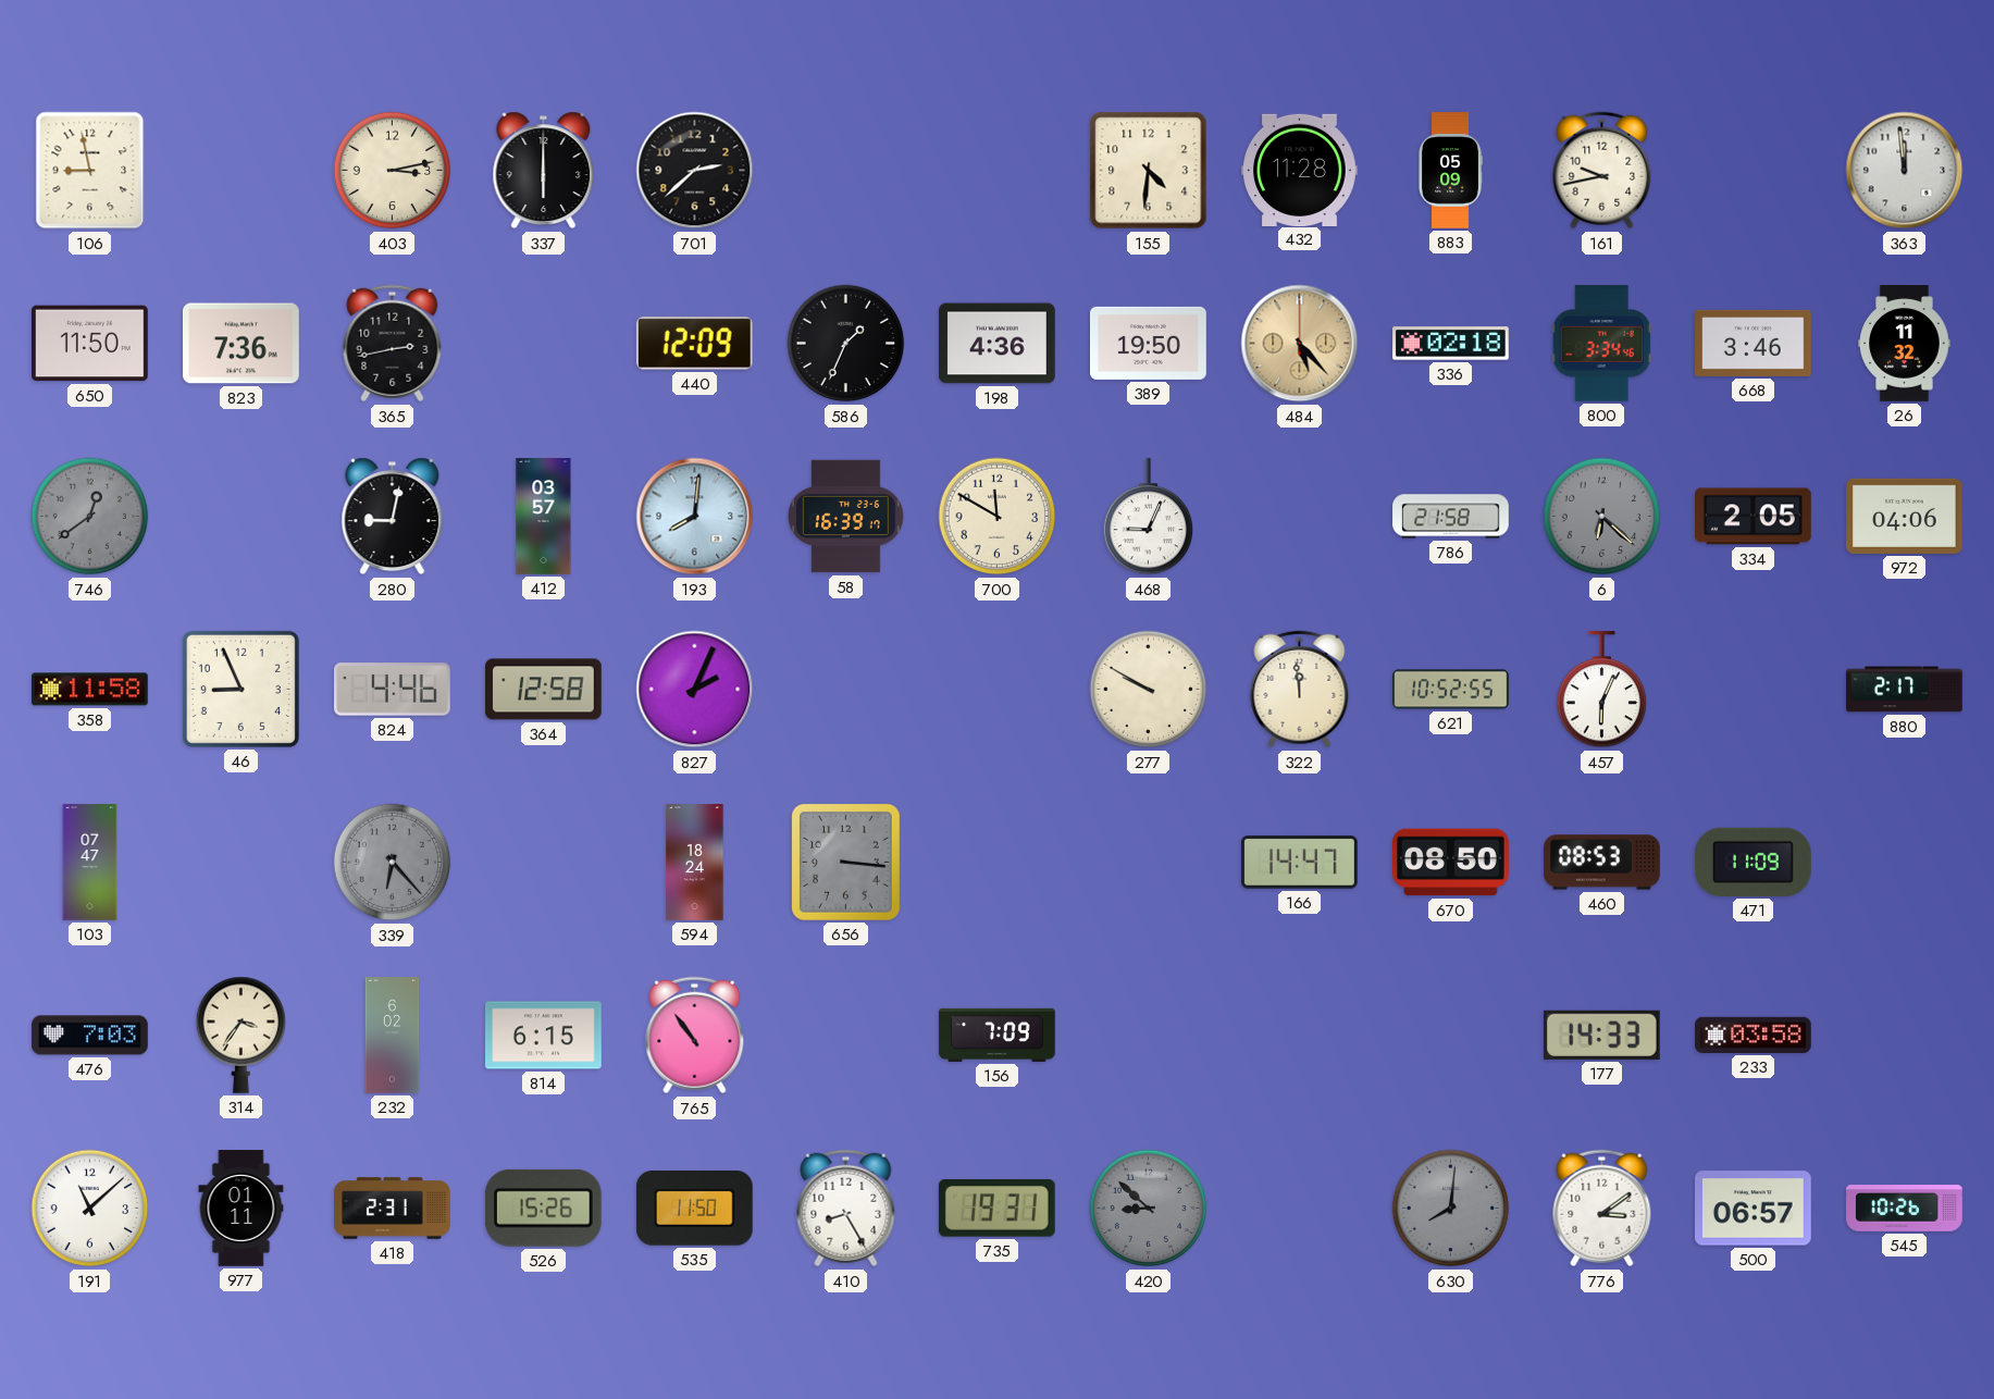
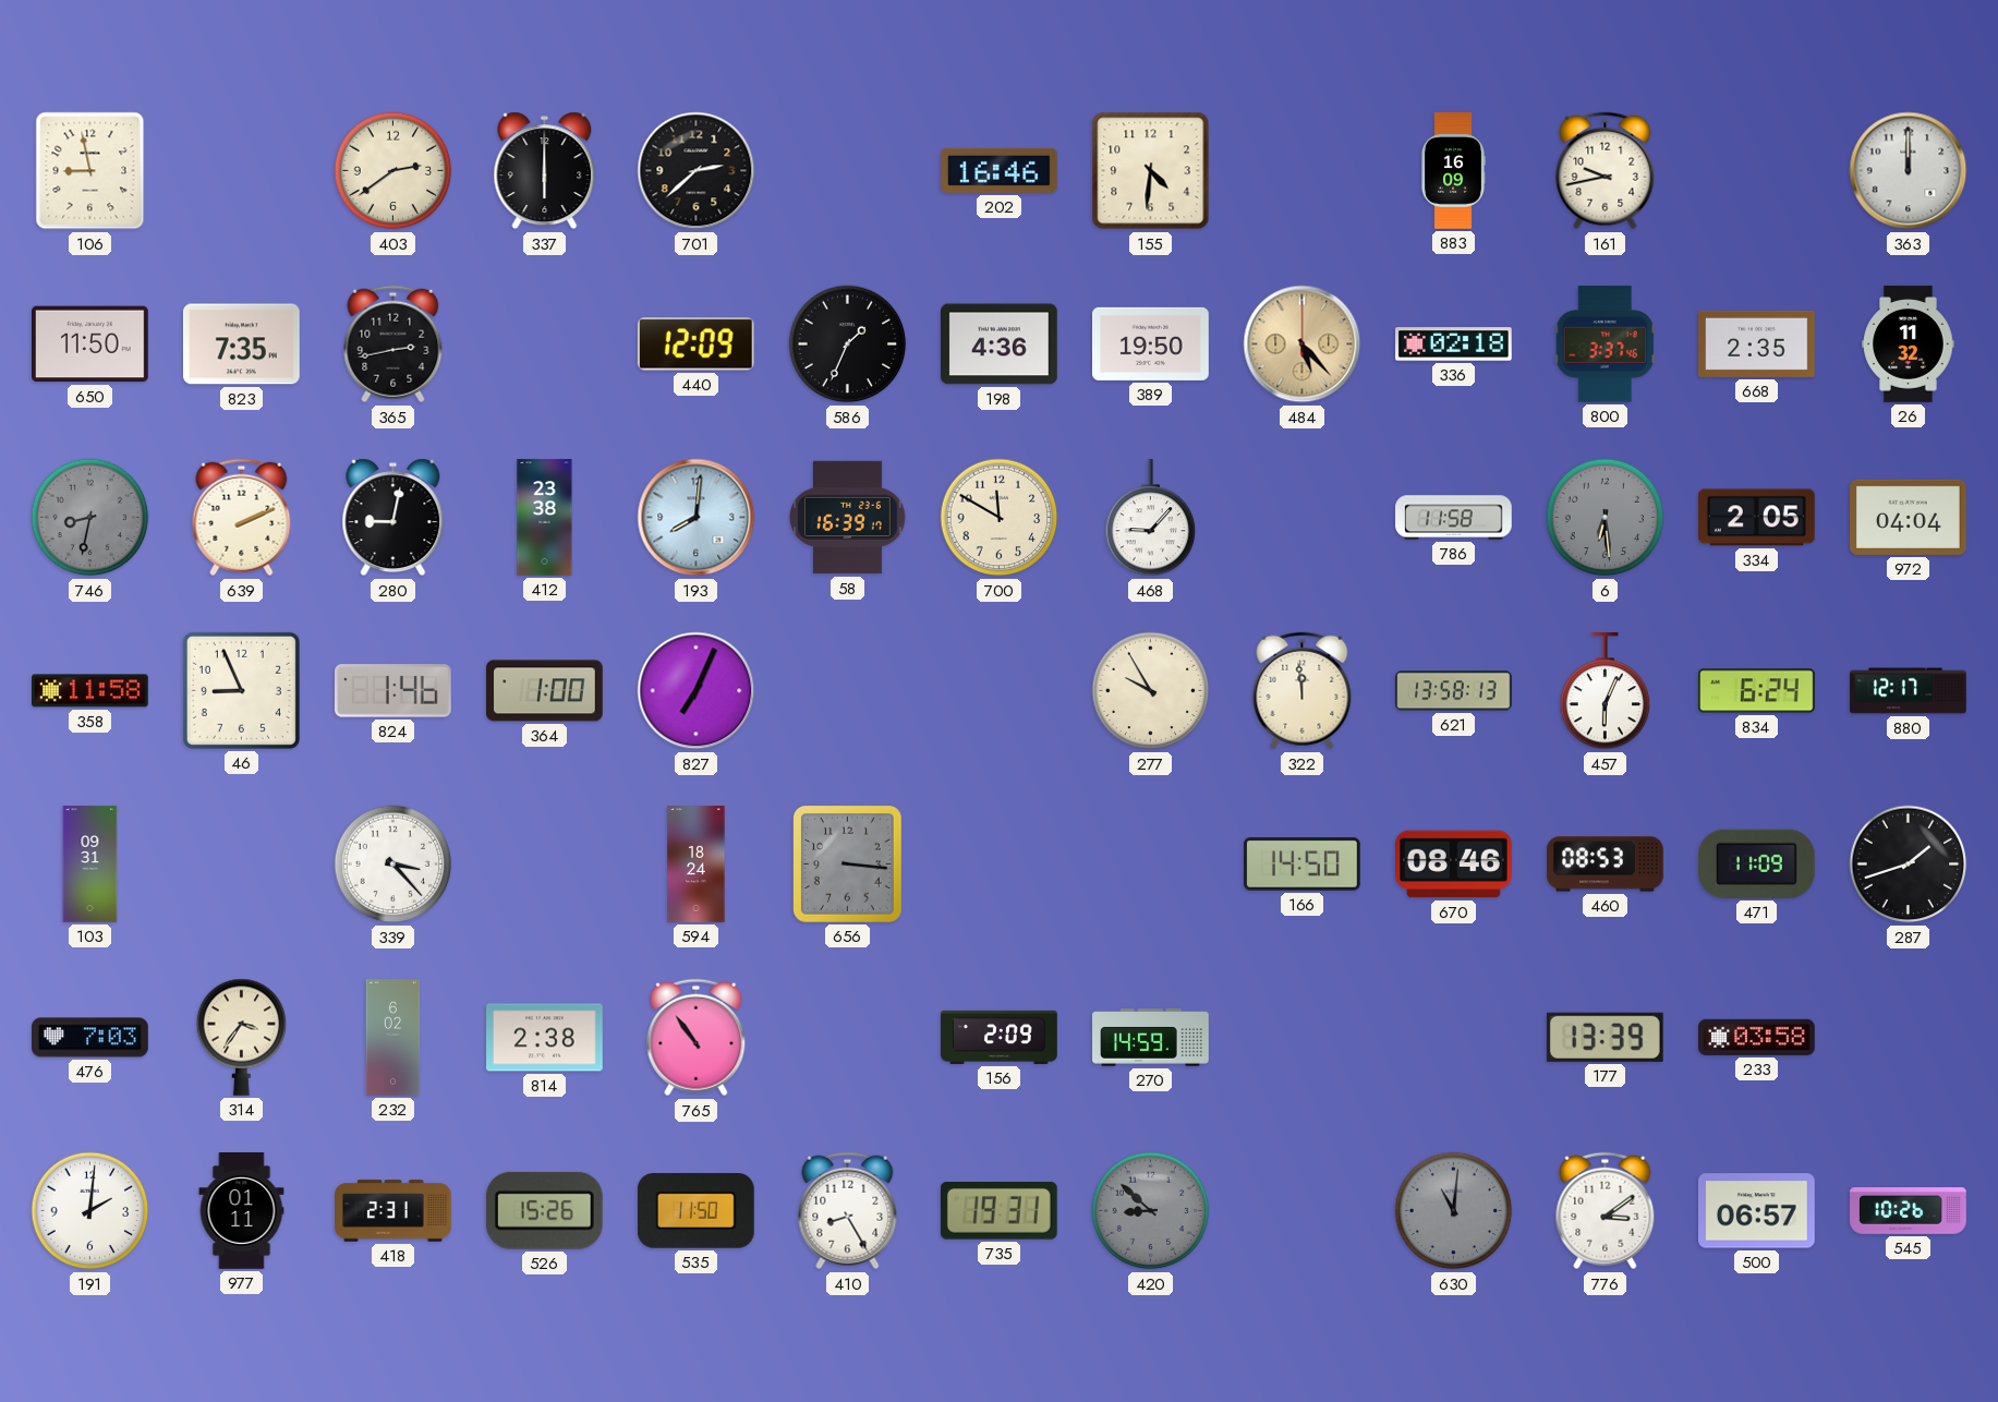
403: 3:13 -> 2:39 (393, 171)
202: none -> 16:46 (1000, 170)
432: 11:28 -> none (1300, 170)
883: 05:09 -> 16:09 (1453, 171)
363: 11:59 -> 12:00 (1909, 171)
823: 7:36 -> 7:35 (242, 345)
800: 3:34 -> 3:37 (1605, 345)
668: 3:46 -> 2:35 (1757, 343)
746: 12:39 -> 8:32 (90, 518)
639: none -> 2:11 (242, 518)
412: 03:57 -> 23:38 (545, 518)
468: 9:04 -> 9:07 (1151, 519)
786: 21:58 -> 11:58 (1454, 518)
6: 6:22 -> 6:29 (1606, 518)
972: 04:06 -> 04:04 (1909, 517)
824: 4:46 -> 1:46 (393, 691)
364: 12:58 -> 1:00 (545, 691)
827: 2:04 -> 7:04 (697, 691)
277: 9:50 -> 9:55 (1151, 691)
621: 10:52 -> 13:58 (1454, 691)
834: none -> 6:24 (1757, 691)
880: 2:17 -> 12:17 (1909, 691)
103: 07:47 -> 09:31 (90, 865)
339: 6:23 -> 3:23 (393, 865)
339 dial: grey -> white (393, 865)
166: 14:47 -> 14:50 (1303, 865)
670: 08:50 -> 08:46 (1454, 865)
287: none -> 1:42 (1909, 865)
814: 6:15 -> 2:38 (545, 1038)
156: 7:09 -> 2:09 (1000, 1037)
270: none -> 14:59 (1151, 1038)
177: 14:33 -> 13:39 (1605, 1037)
191: 11:08 -> 2:01 (90, 1211)
630: 8:01 -> 11:01 (1454, 1211)
